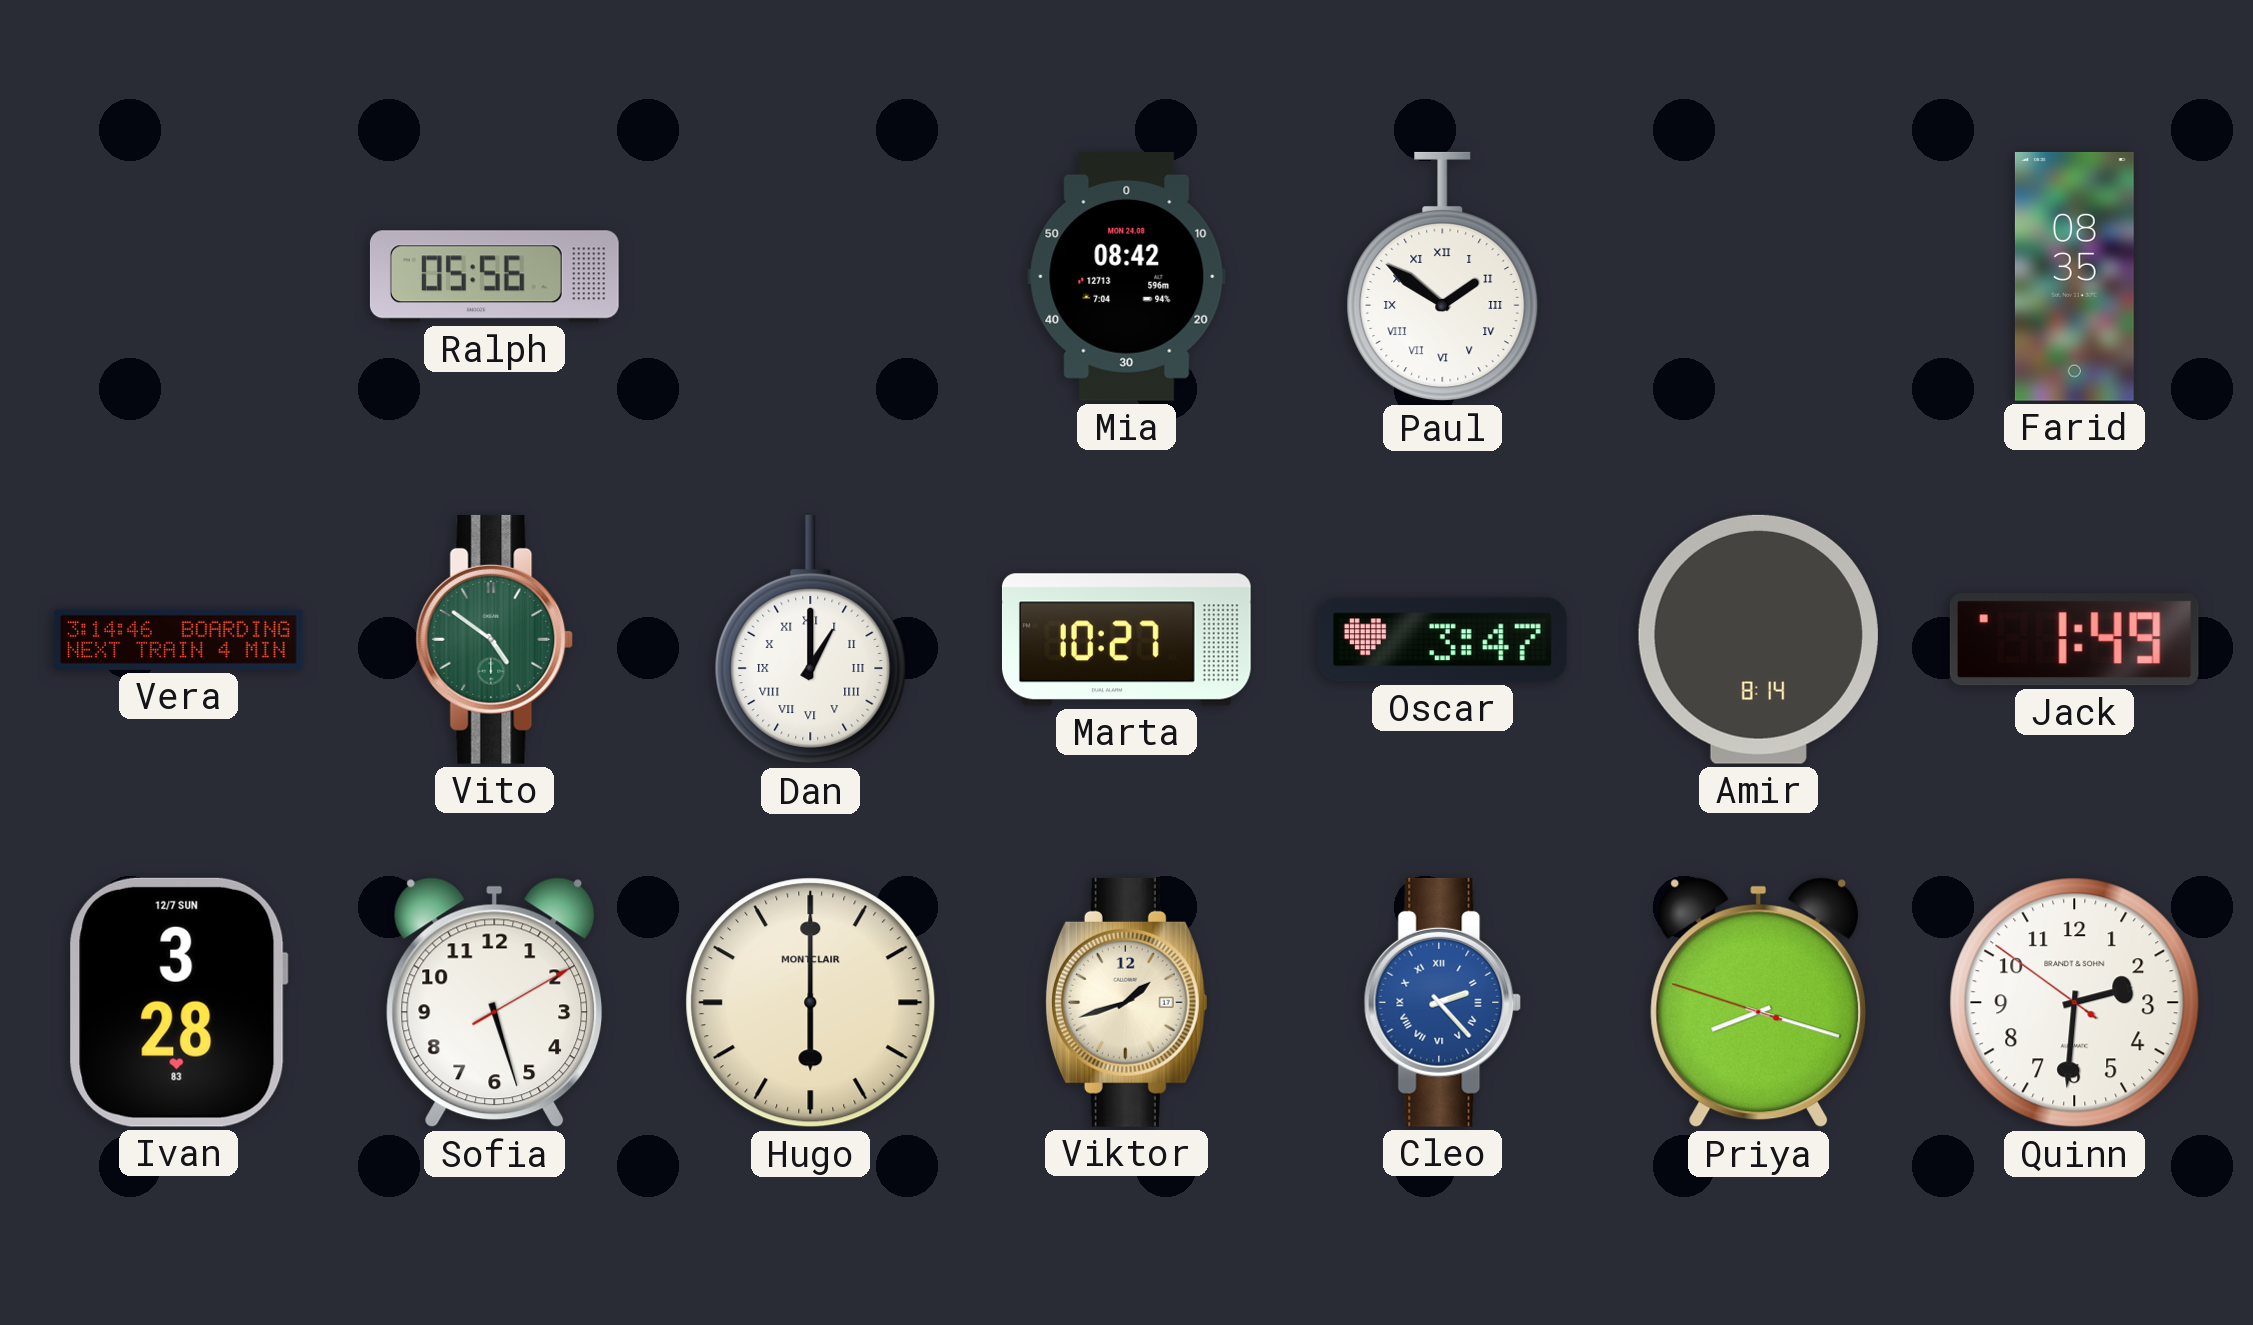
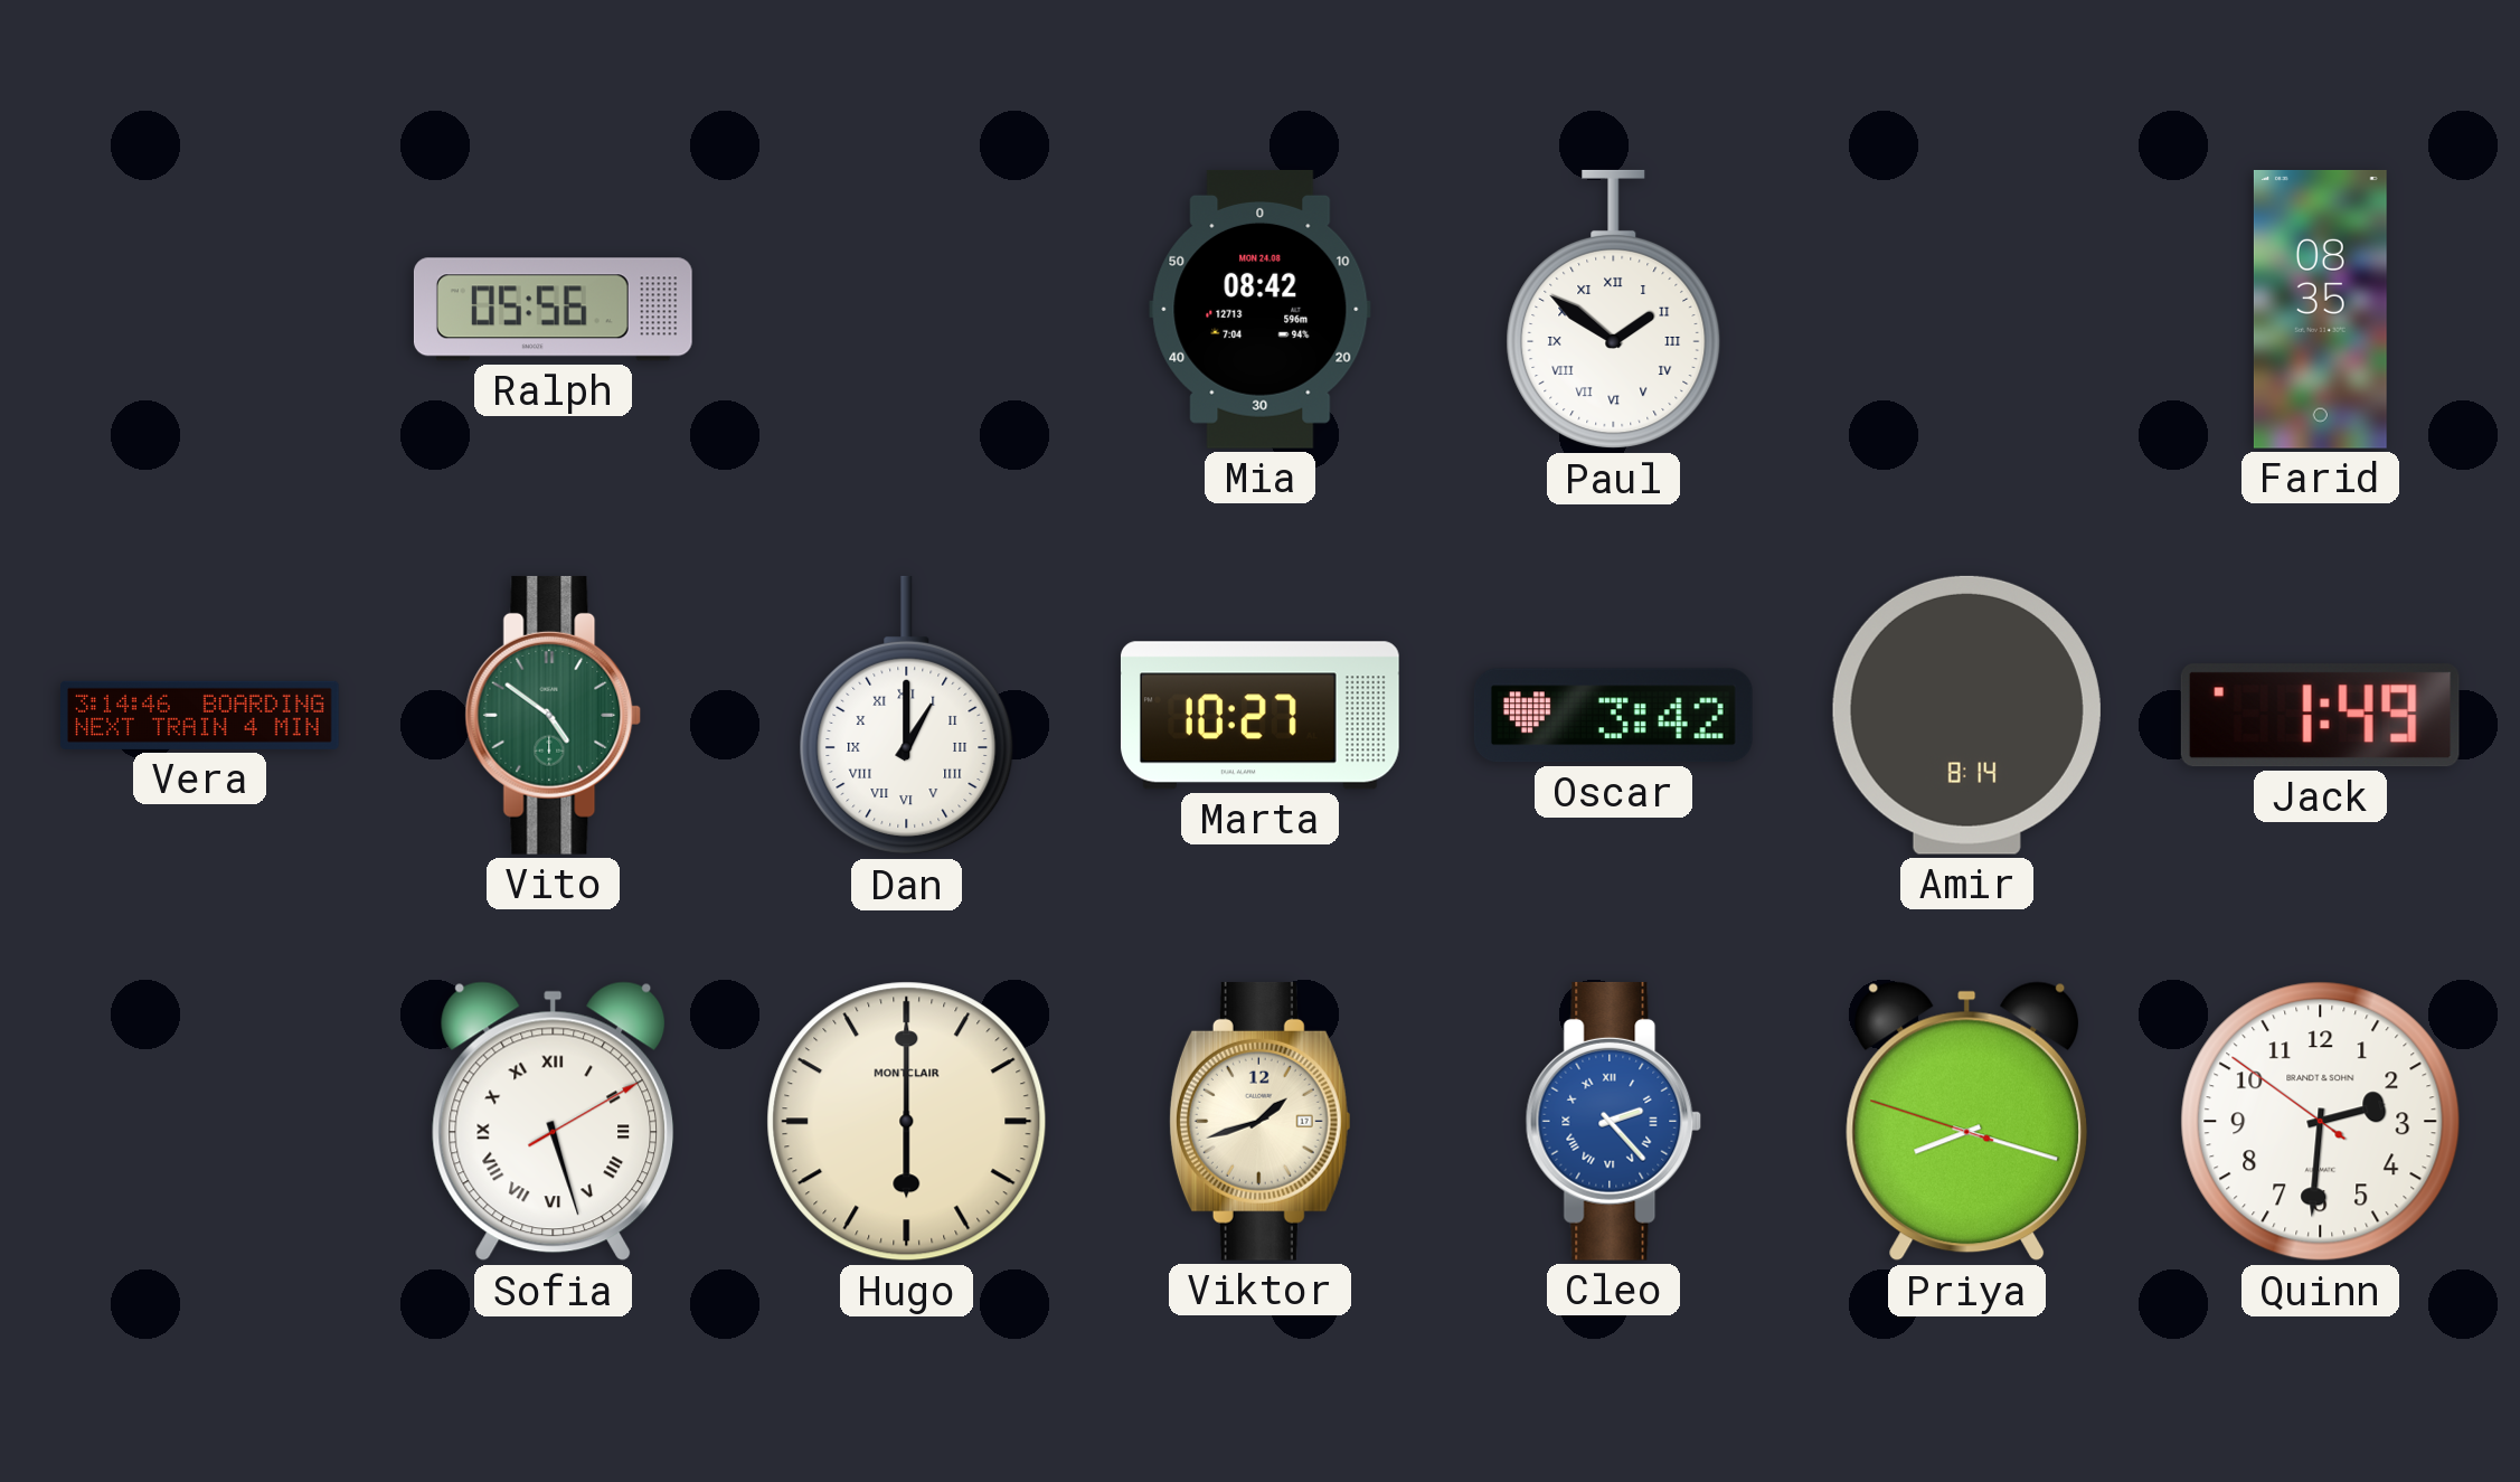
Oscar: 3:47 -> 3:42 (1613, 716)
Ivan: 3:28 -> none (178, 1002)
Sofia numerals: Arabic -> Roman (554, 1122)
